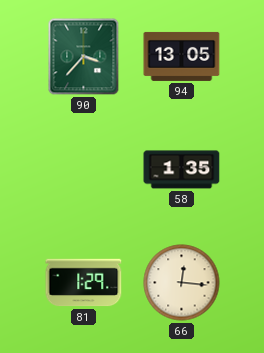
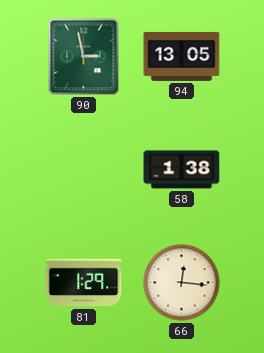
90: 3:37 -> 2:58 (84, 57)
58: 1:35 -> 1:38 (182, 170)
